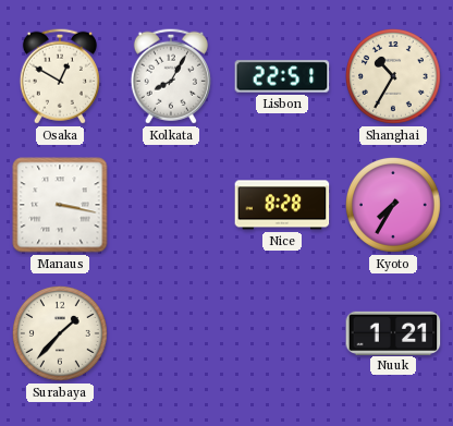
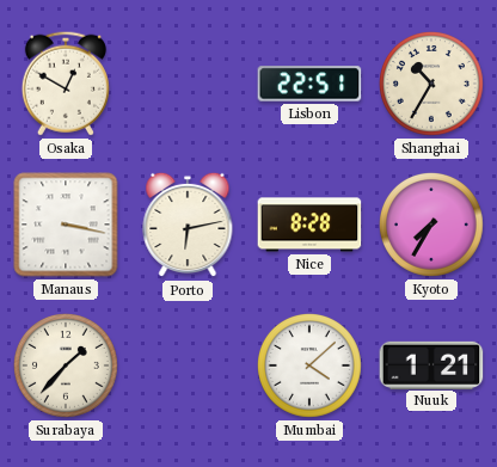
Kolkata: 8:05 -> none (171, 76)
Porto: none -> 6:13 (188, 225)
Mumbai: none -> 4:08 (309, 365)
